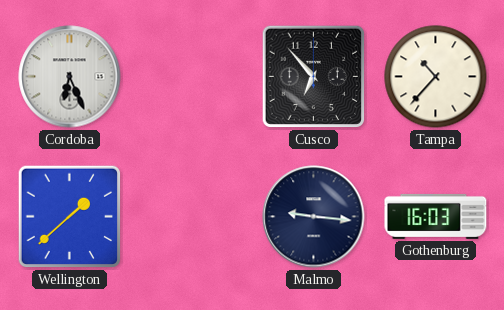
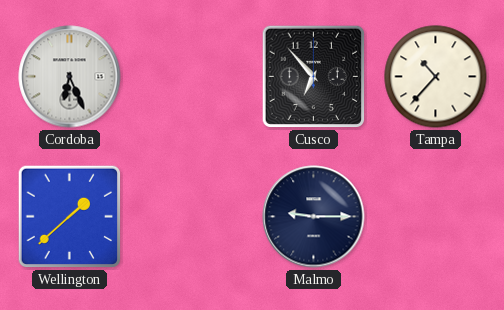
Malmo: 9:16 -> 9:15 (314, 217)
Gothenburg: 16:03 -> none (436, 216)
